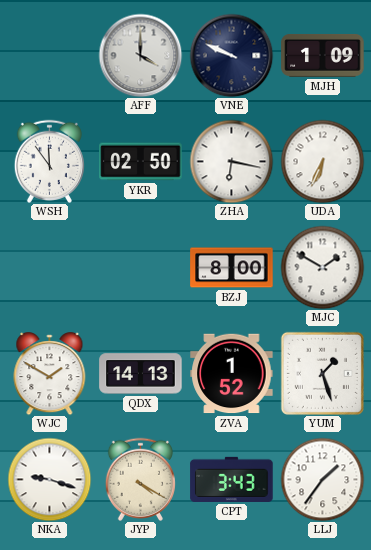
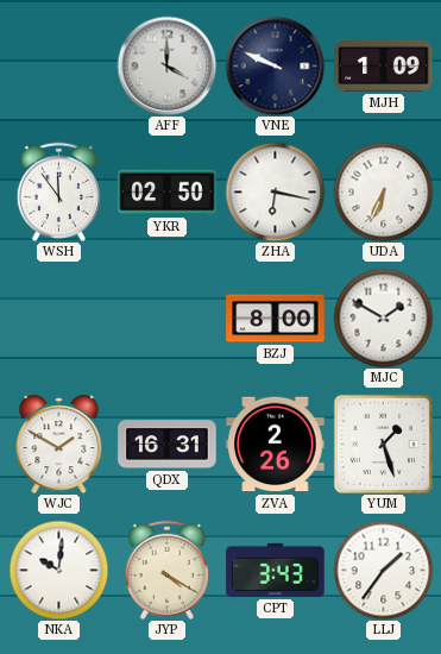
QDX: 14:13 -> 16:31 (168, 445)
ZVA: 1:52 -> 2:26 (276, 445)
NKA: 9:18 -> 10:01 (58, 570)
